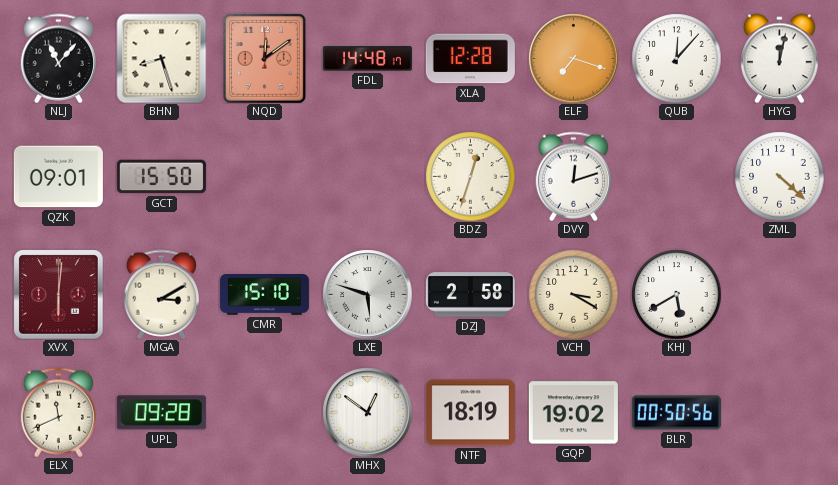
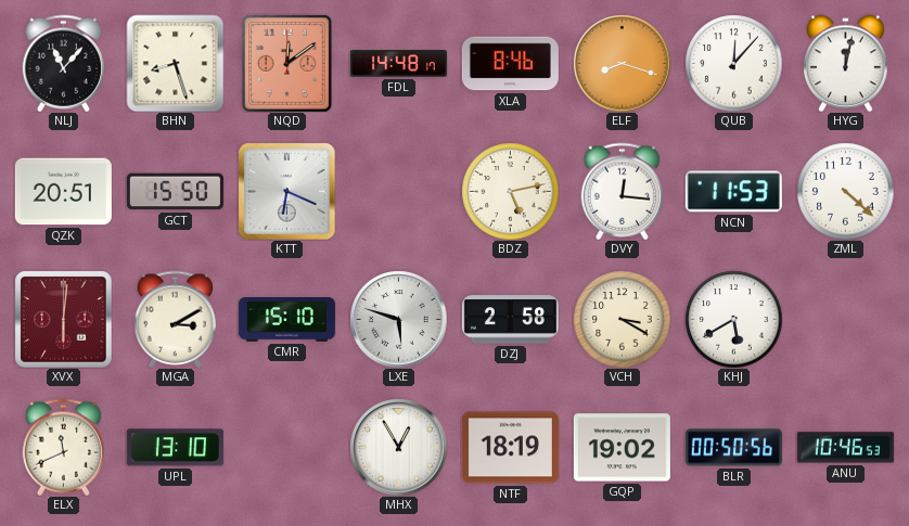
XLA: 12:28 -> 8:46 (510, 64)
ELF: 7:18 -> 8:18 (622, 63)
QZK: 09:01 -> 20:51 (63, 192)
KTT: none -> 6:19 (286, 191)
BDZ: 12:33 -> 5:13 (510, 191)
DVY: 12:12 -> 12:16 (622, 191)
NCN: none -> 11:53 (733, 192)
UPL: 09:28 -> 13:10 (175, 448)
MHX: 12:51 -> 12:55 (398, 447)
ANU: none -> 10:46 (845, 448)
